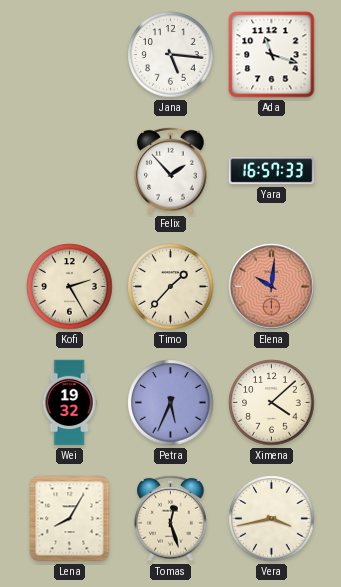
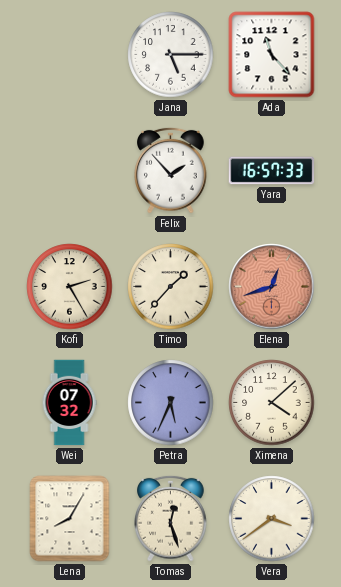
Jana: 5:16 -> 5:15 (171, 55)
Ada: 11:18 -> 11:23 (272, 55)
Elena: 10:01 -> 12:42 (272, 287)
Wei: 19:32 -> 07:32 (69, 403)
Vera: 3:43 -> 3:39 (272, 519)
